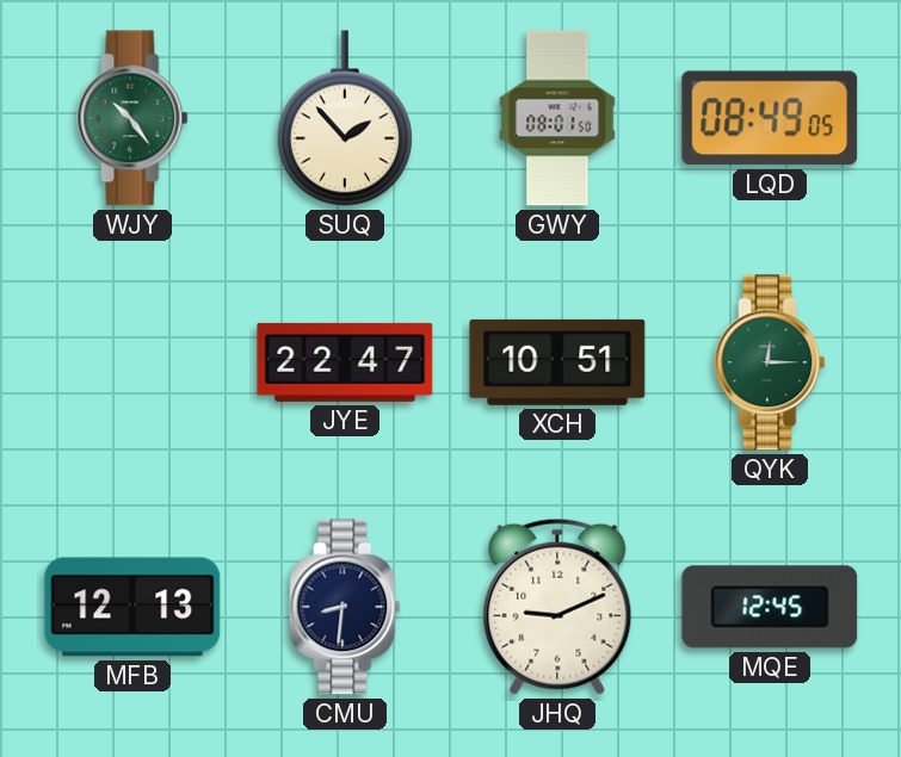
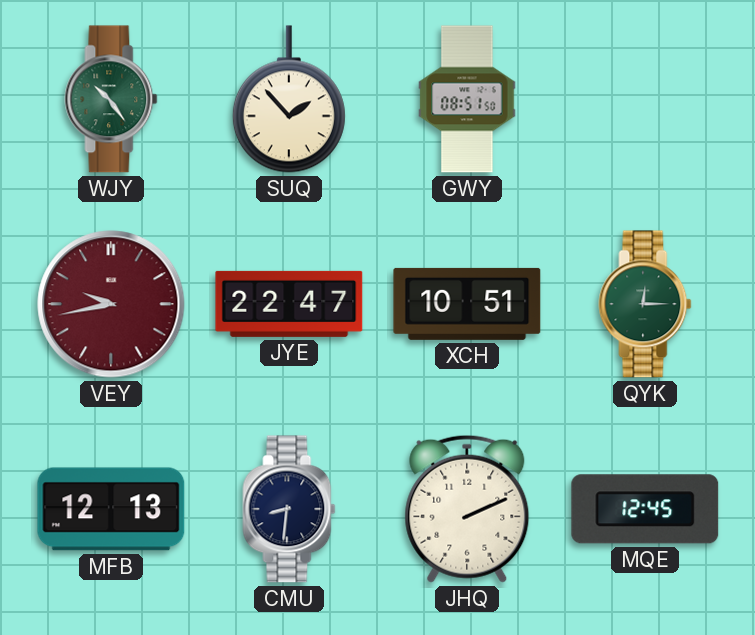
GWY: 08:01 -> 08:51 (467, 99)
LQD: 08:49 -> none (770, 118)
VEY: none -> 9:43 (111, 304)
JHQ: 9:11 -> 2:11 (467, 509)
